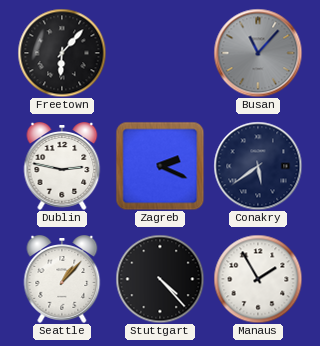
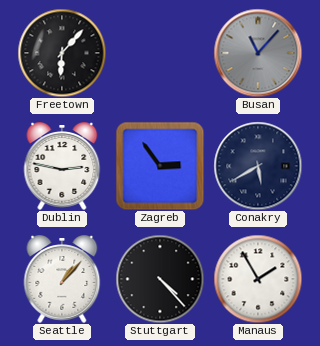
Zagreb: 2:19 -> 2:54 (160, 166)
Conakry: 5:39 -> 5:40 (258, 166)
